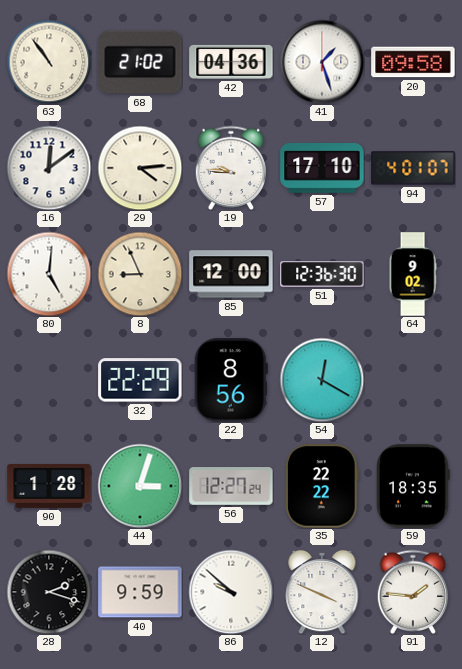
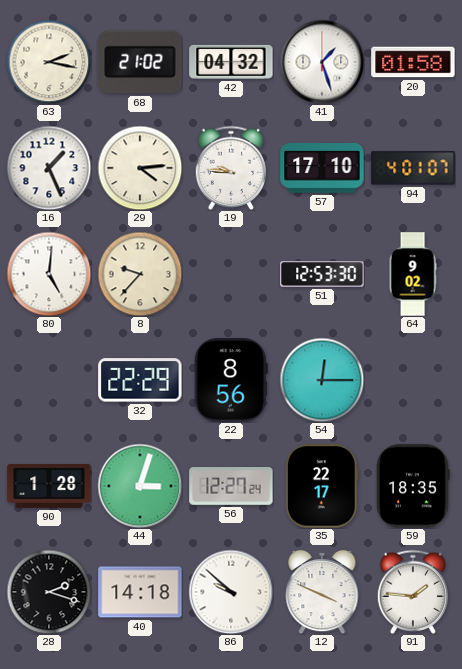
63: 10:54 -> 2:17 (49, 62)
42: 04:36 -> 04:32 (231, 62)
20: 09:58 -> 01:58 (413, 62)
16: 12:09 -> 1:26 (49, 168)
8: 8:56 -> 9:37 (140, 274)
85: 12:00 -> none (231, 274)
51: 12:36 -> 12:53 (322, 274)
54: 12:20 -> 12:15 (322, 380)
35: 22:22 -> 22:17 (323, 486)
40: 9:59 -> 14:18 (140, 592)
